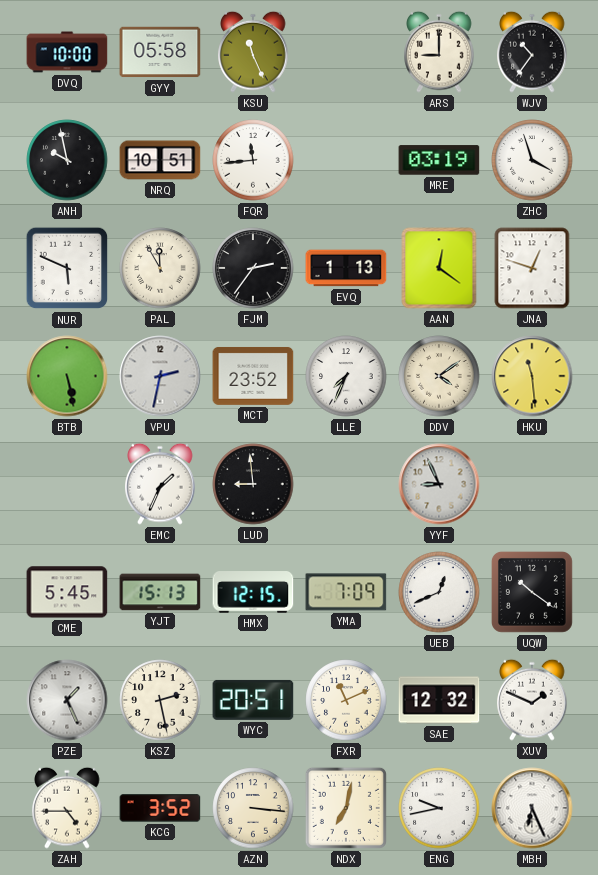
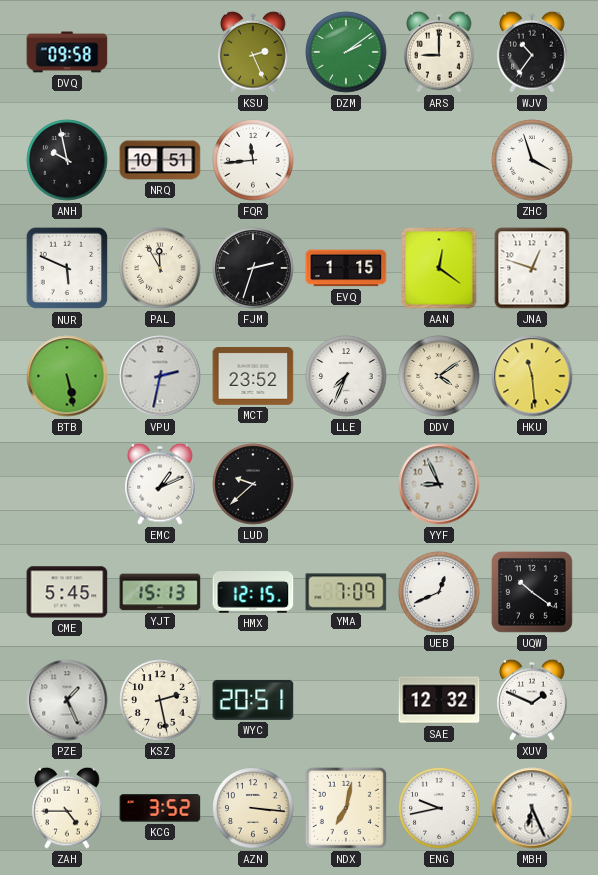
DVQ: 10:00 -> 09:58 (67, 52)
GYY: 05:58 -> none (160, 52)
KSU: 11:26 -> 2:26 (253, 52)
DZM: none -> 2:09 (346, 52)
MRE: 03:19 -> none (439, 160)
FJM: 2:36 -> 2:33 (253, 268)
EVQ: 1:13 -> 1:15 (346, 268)
EMC: 1:34 -> 1:11 (160, 484)
LUD: 8:59 -> 9:38 (253, 484)
FXR: 11:11 -> none (346, 700)
